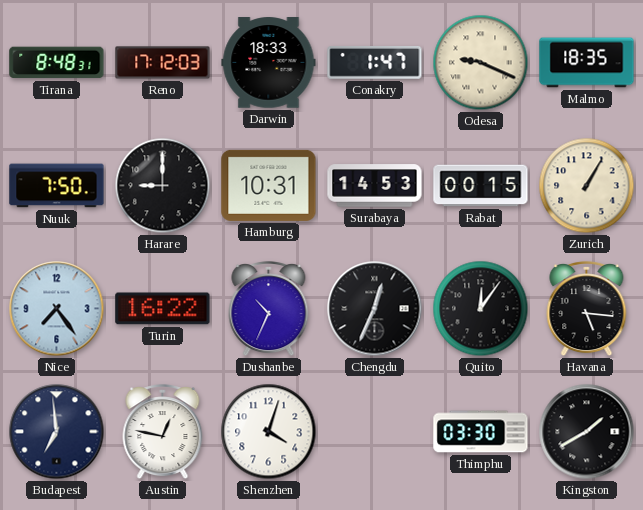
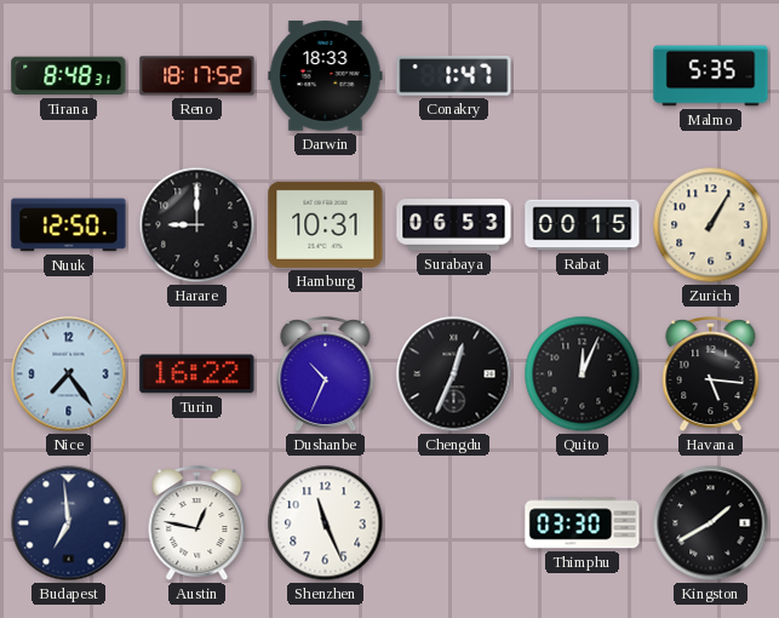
Reno: 17:12 -> 18:17 (197, 76)
Odesa: 9:19 -> none (481, 63)
Malmo: 18:35 -> 5:35 (711, 76)
Nuuk: 7:50 -> 12:50 (69, 225)
Surabaya: 14:53 -> 06:53 (454, 225)
Quito: 12:06 -> 12:04 (583, 374)
Shenzhen: 4:03 -> 11:26 (326, 523)
